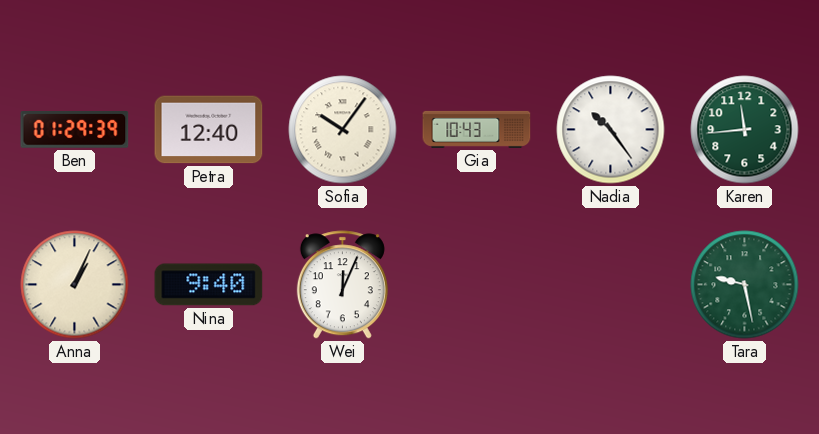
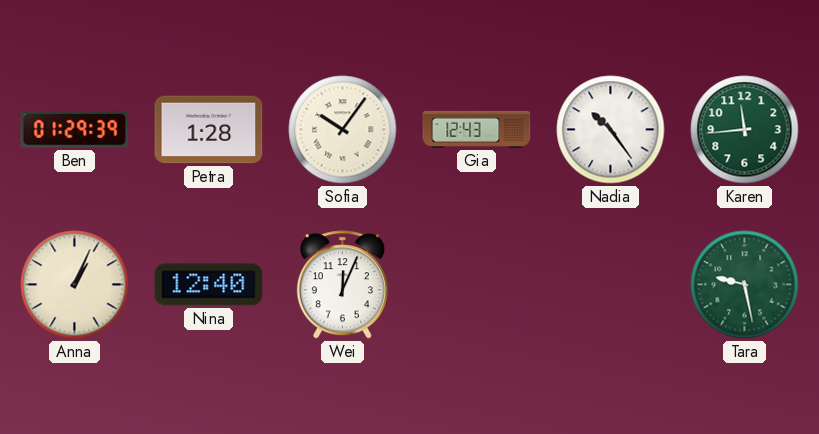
Petra: 12:40 -> 1:28 (209, 130)
Gia: 10:43 -> 12:43 (477, 129)
Nina: 9:40 -> 12:40 (209, 285)
